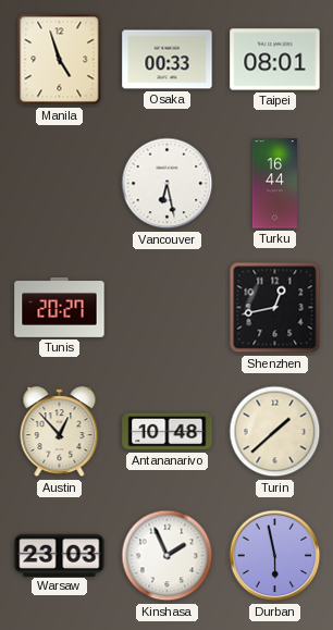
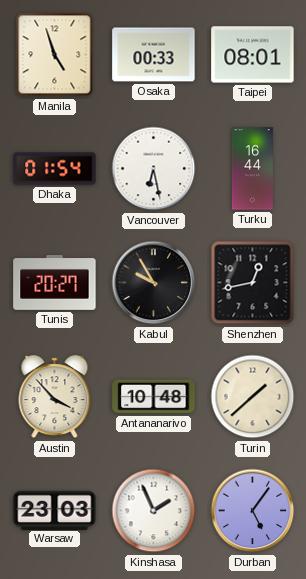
Dhaka: none -> 01:54 (55, 169)
Kabul: none -> 9:55 (154, 283)
Austin: 12:53 -> 3:53 (55, 397)
Durban: 5:58 -> 5:06 (253, 511)
